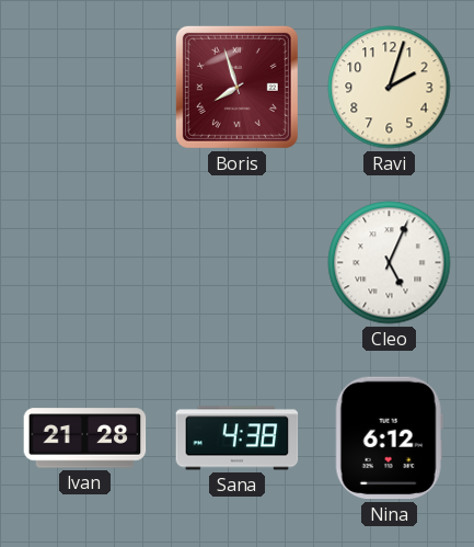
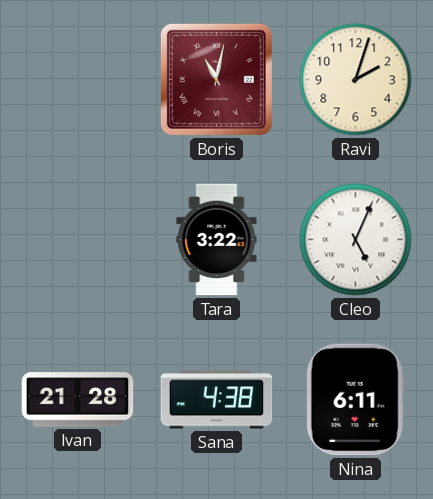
Boris: 7:57 -> 11:02 (216, 79)
Tara: none -> 3:22 (217, 240)
Nina: 6:12 -> 6:11 (355, 400)
